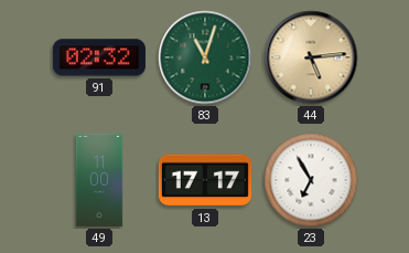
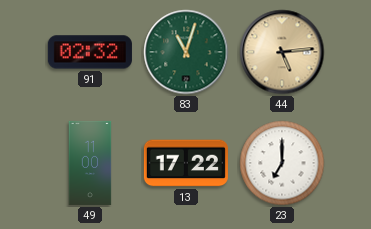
13: 17:17 -> 17:22 (186, 163)
23: 6:55 -> 7:00 (282, 163)
